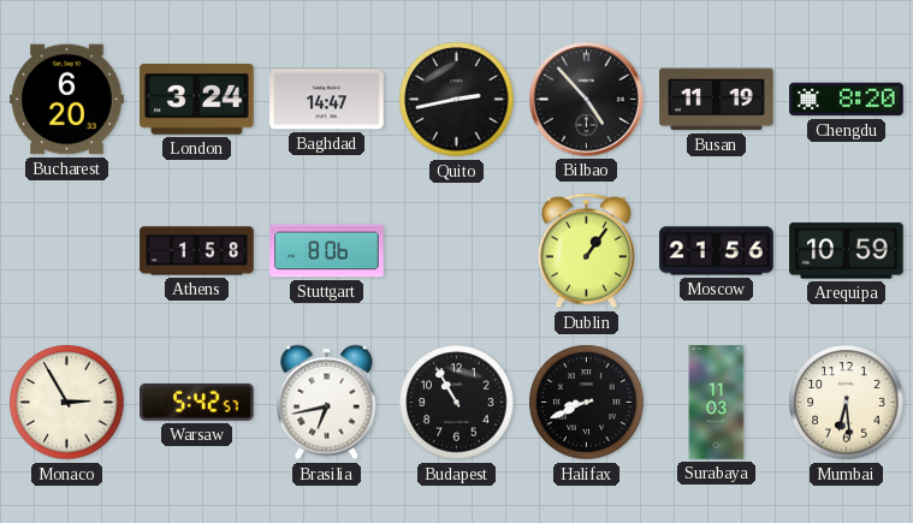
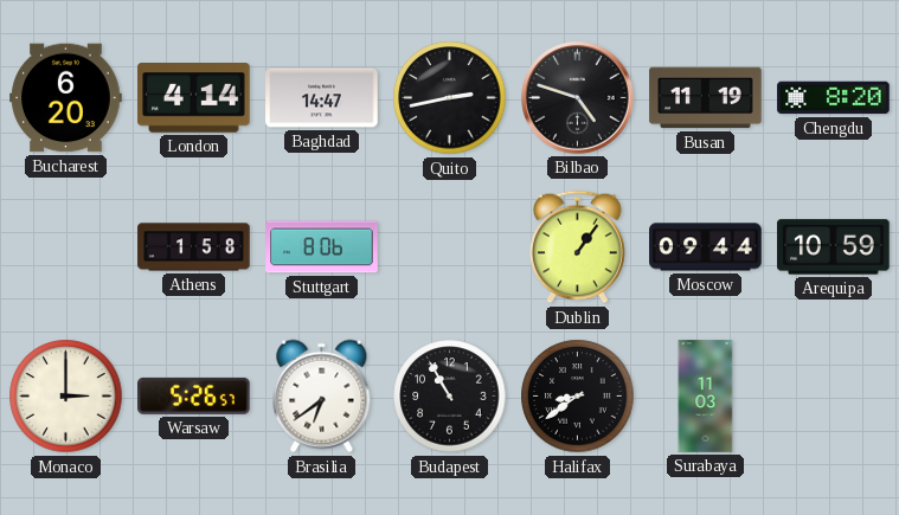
London: 3:24 -> 4:14 (194, 98)
Bilbao: 4:53 -> 4:48 (578, 98)
Moscow: 21:56 -> 09:44 (706, 247)
Monaco: 2:55 -> 3:00 (66, 397)
Warsaw: 5:42 -> 5:26 (194, 395)
Brasilia: 6:43 -> 6:39 (322, 397)
Halifax: 8:41 -> 8:39 (578, 397)
Mumbai: 6:29 -> none (847, 403)
